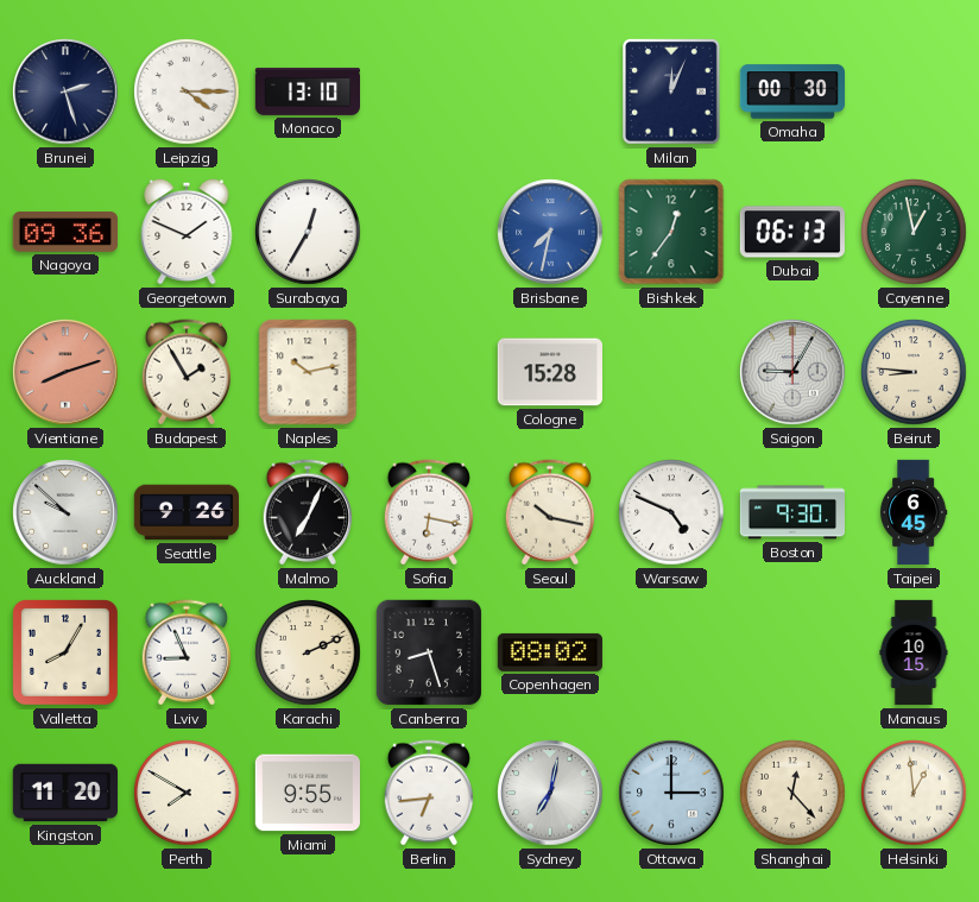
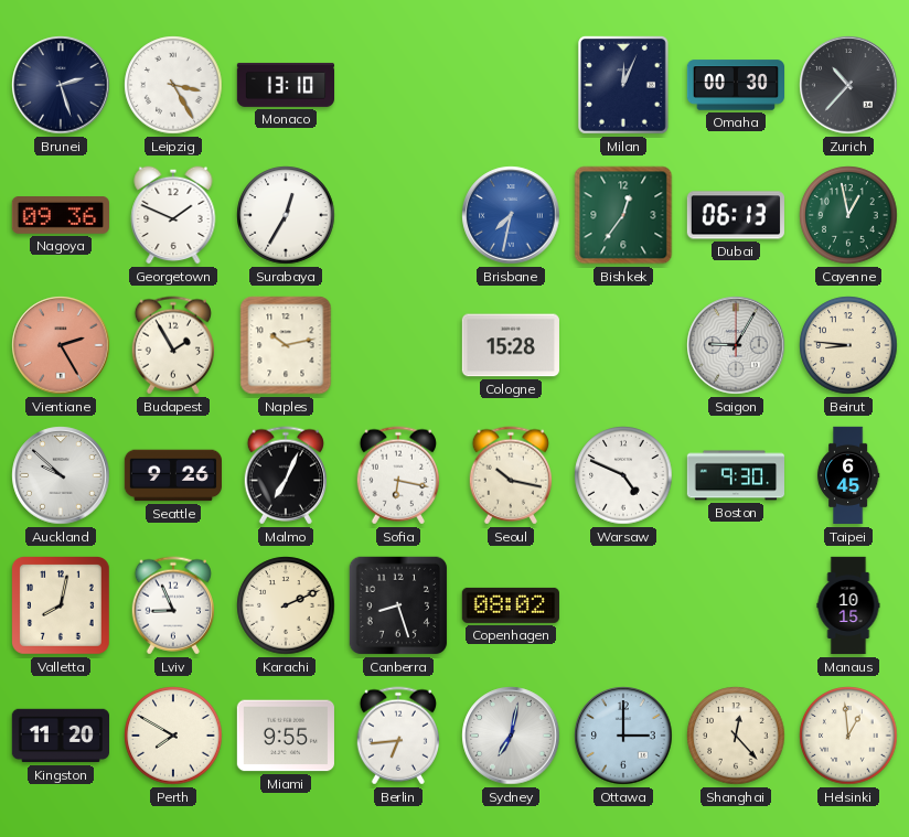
Leipzig: 4:15 -> 3:25 (173, 85)
Zurich: none -> 10:37 (848, 85)
Vientiane: 8:12 -> 2:25 (61, 345)
Valletta: 8:05 -> 8:02 (61, 605)
